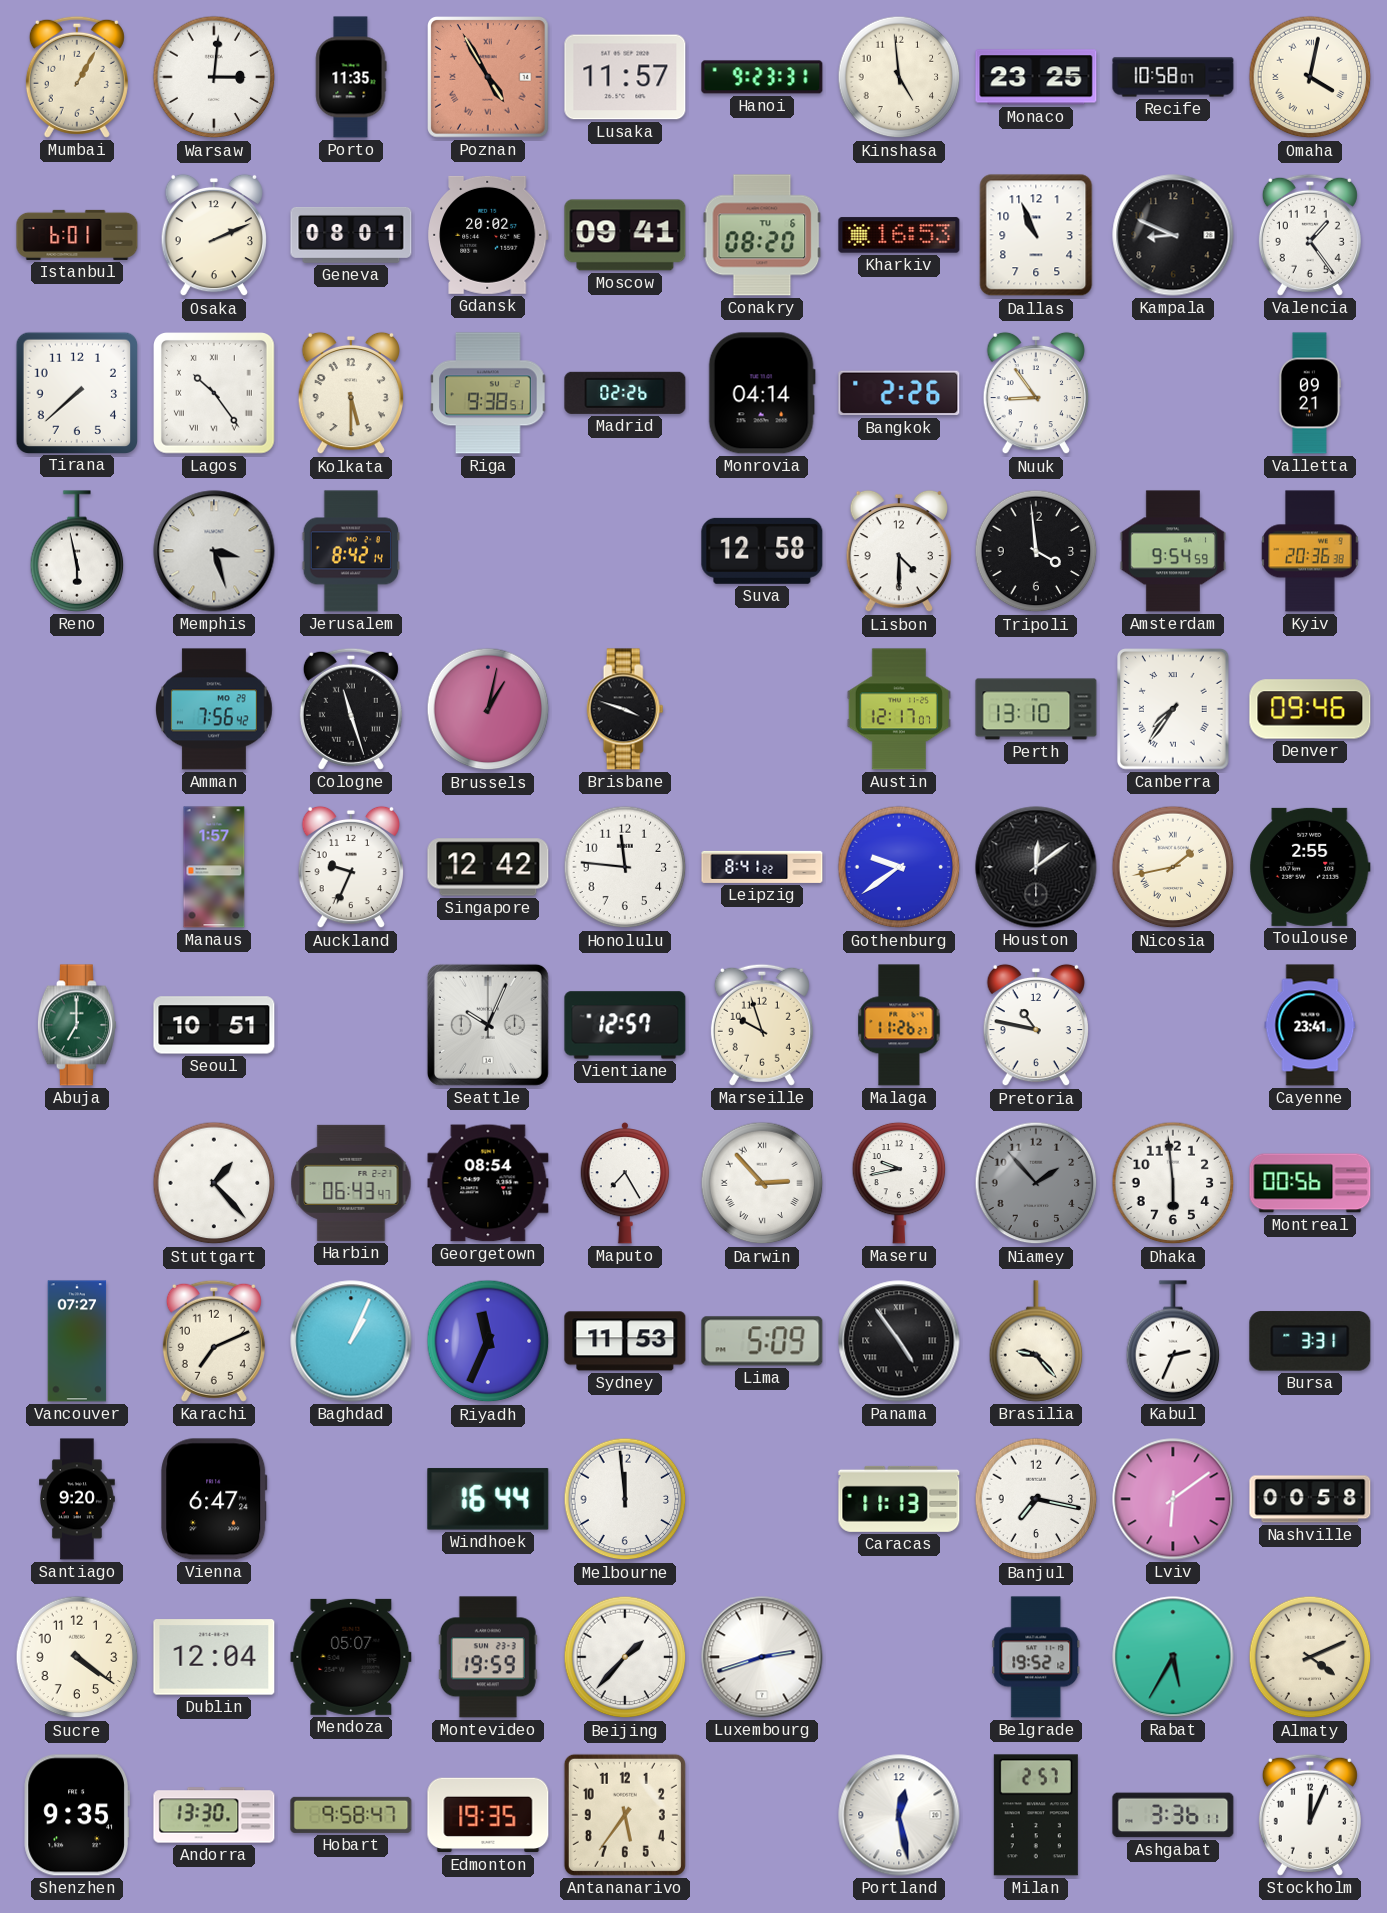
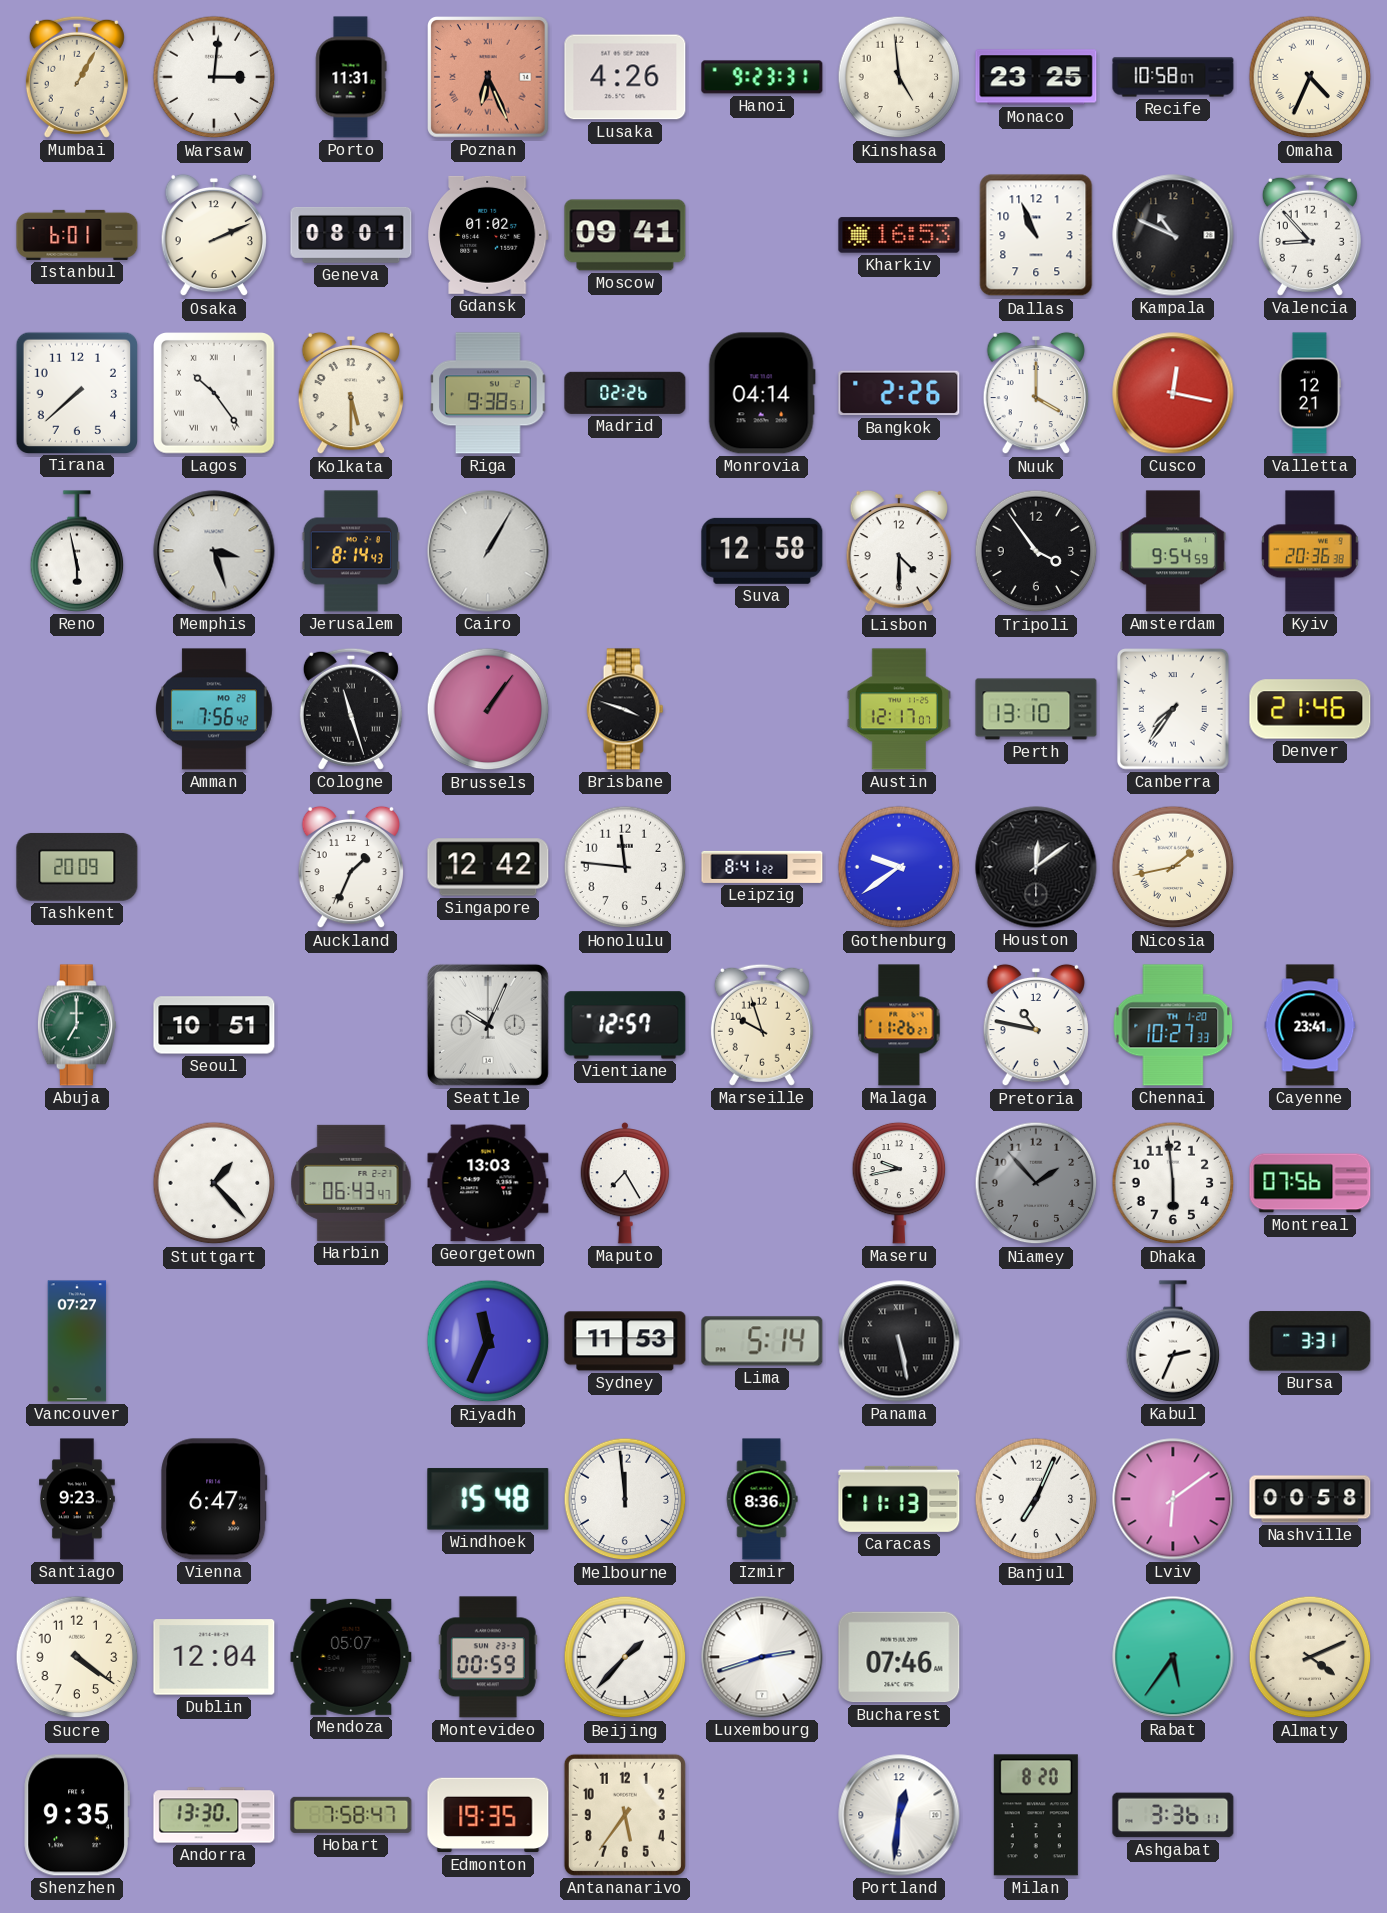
Porto: 11:35 -> 11:31 (351, 77)
Poznan: 4:55 -> 6:26 (489, 78)
Lusaka: 11:57 -> 4:26 (625, 77)
Omaha: 4:02 -> 4:34 (1310, 77)
Gdansk: 20:02 -> 01:02 (488, 235)
Conakry: 08:20 -> none (762, 235)
Kampala: 8:49 -> 10:49 (1173, 235)
Valencia: 1:24 -> 8:53 (1310, 235)
Nuuk: 8:54 -> 4:00 (1036, 393)
Cusco: none -> 12:17 (1173, 393)
Valletta: 09:21 -> 12:21 (1309, 393)
Jerusalem: 8:42 -> 8:14 (351, 551)
Cairo: none -> 1:05 (488, 551)
Tripoli: 3:59 -> 3:54 (1036, 551)
Brussels: 1:02 -> 1:06 (488, 709)
Denver: 09:46 -> 21:46 (1310, 709)
Tashkent: none -> 20:09 (77, 867)
Manaus: 1:57 -> none (214, 867)
Auckland: 9:34 -> 1:34 (351, 867)
Toulouse: 2:55 -> none (1310, 867)
Chennai: none -> 10:27 (1173, 1025)
Georgetown: 08:54 -> 13:03 (488, 1183)
Darwin: 2:53 -> none (762, 1183)
Montreal: 00:56 -> 07:56 (1310, 1183)
Karachi: 7:11 -> none (214, 1341)
Baghdad: 1:04 -> none (351, 1341)
Lima: 5:09 -> 5:14 (762, 1341)
Panama: 4:54 -> 5:28 (899, 1341)
Brasilia: 9:23 -> none (1036, 1341)
Santiago: 9:20 -> 9:23 (77, 1499)
Windhoek: 16:44 -> 15:48 (488, 1499)
Izmir: none -> 8:36 (762, 1499)
Banjul: 7:17 -> 7:04 (1036, 1499)
Montevideo: 19:59 -> 00:59 (488, 1657)
Bucharest: none -> 07:46 (899, 1657)
Belgrade: 19:52 -> none (1036, 1657)
Rabat: 5:35 -> 5:36 (1173, 1657)
Hobart: 9:58 -> 7:58 (351, 1815)
Portland: 12:28 -> 12:31 (899, 1815)
Milan: 2:57 -> 8:20 (1036, 1815)
Stockholm: 12:04 -> none (1310, 1815)
